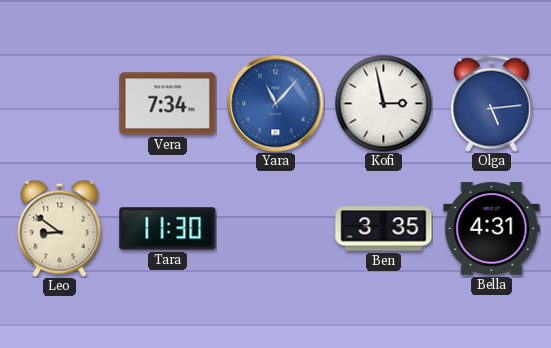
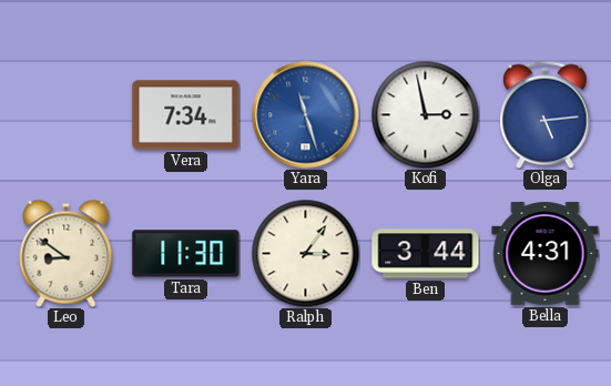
Yara: 11:07 -> 11:27 (306, 115)
Ralph: none -> 3:06 (305, 253)
Ben: 3:35 -> 3:44 (426, 254)
